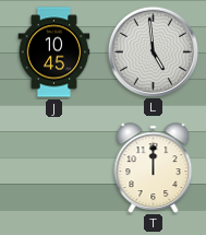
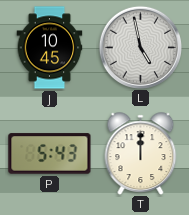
L: 4:59 -> 4:58 (140, 47)
P: none -> 5:43 (50, 154)
